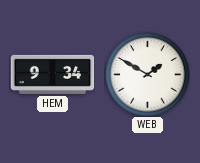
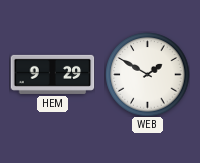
HEM: 9:34 -> 9:29 (52, 74)
